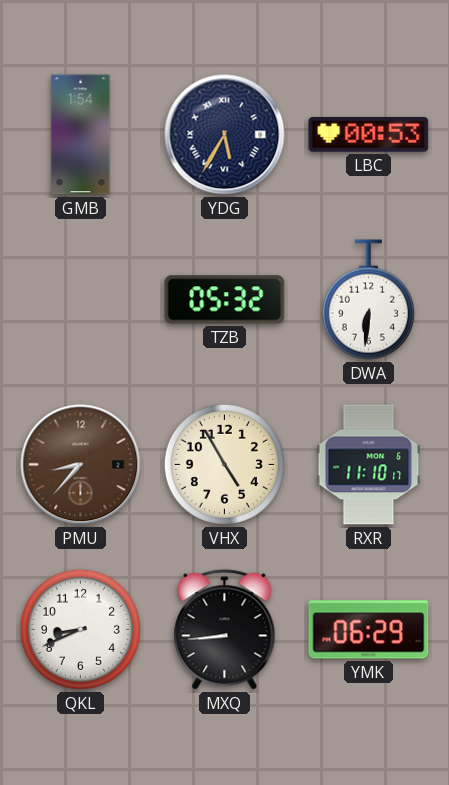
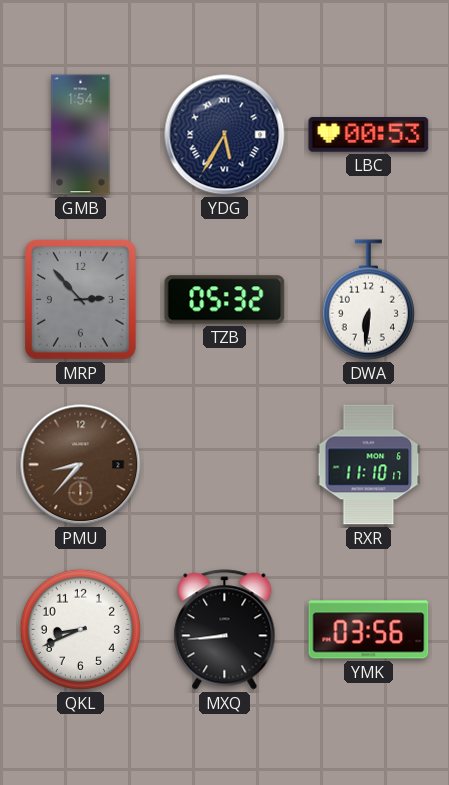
MRP: none -> 2:53 (81, 300)
VHX: 4:55 -> none (224, 464)
YMK: 06:29 -> 03:56 (369, 630)
